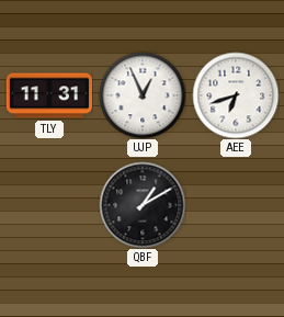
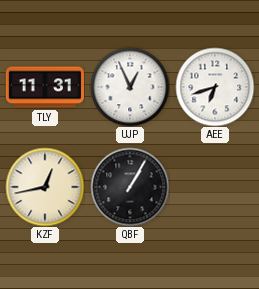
KZF: none -> 12:43 (45, 187)
QBF: 1:10 -> 1:05 (130, 187)
